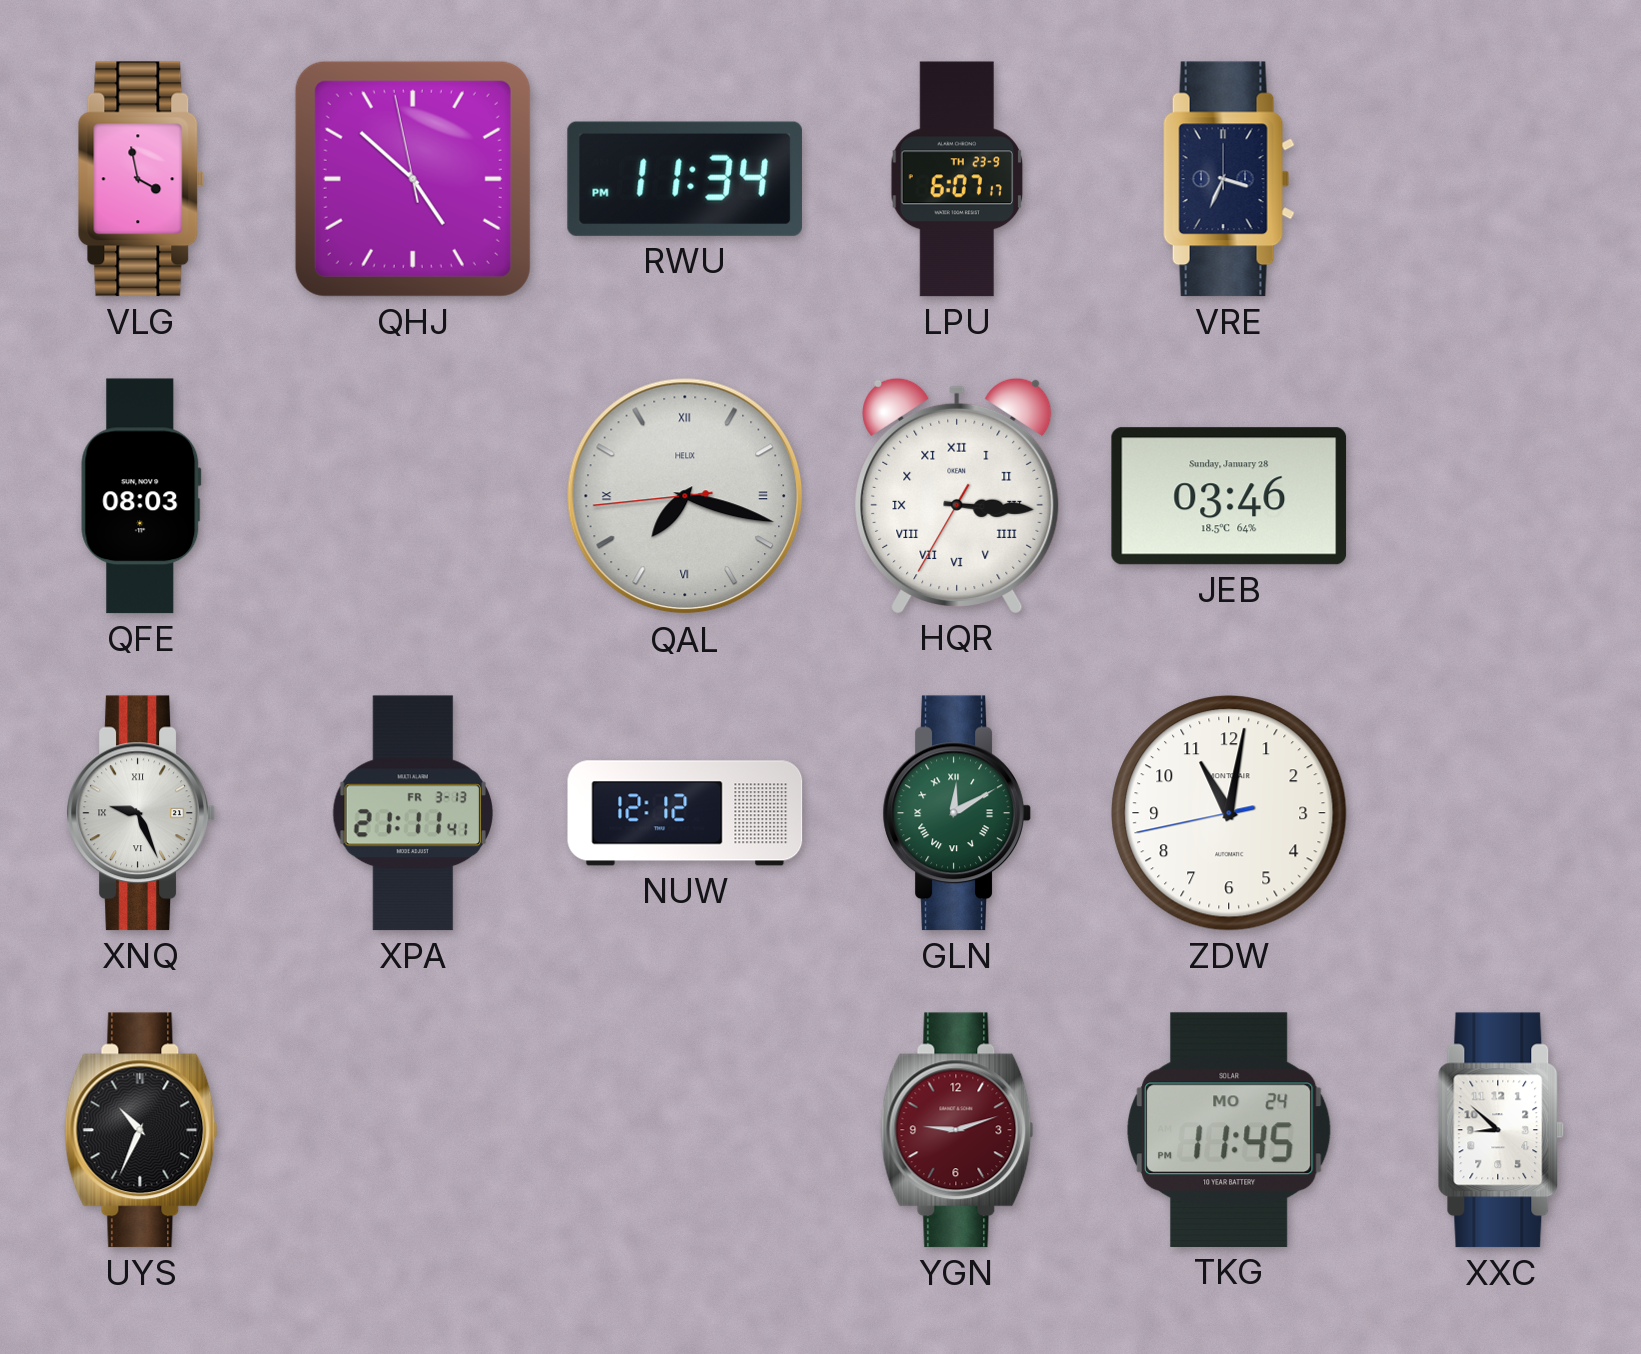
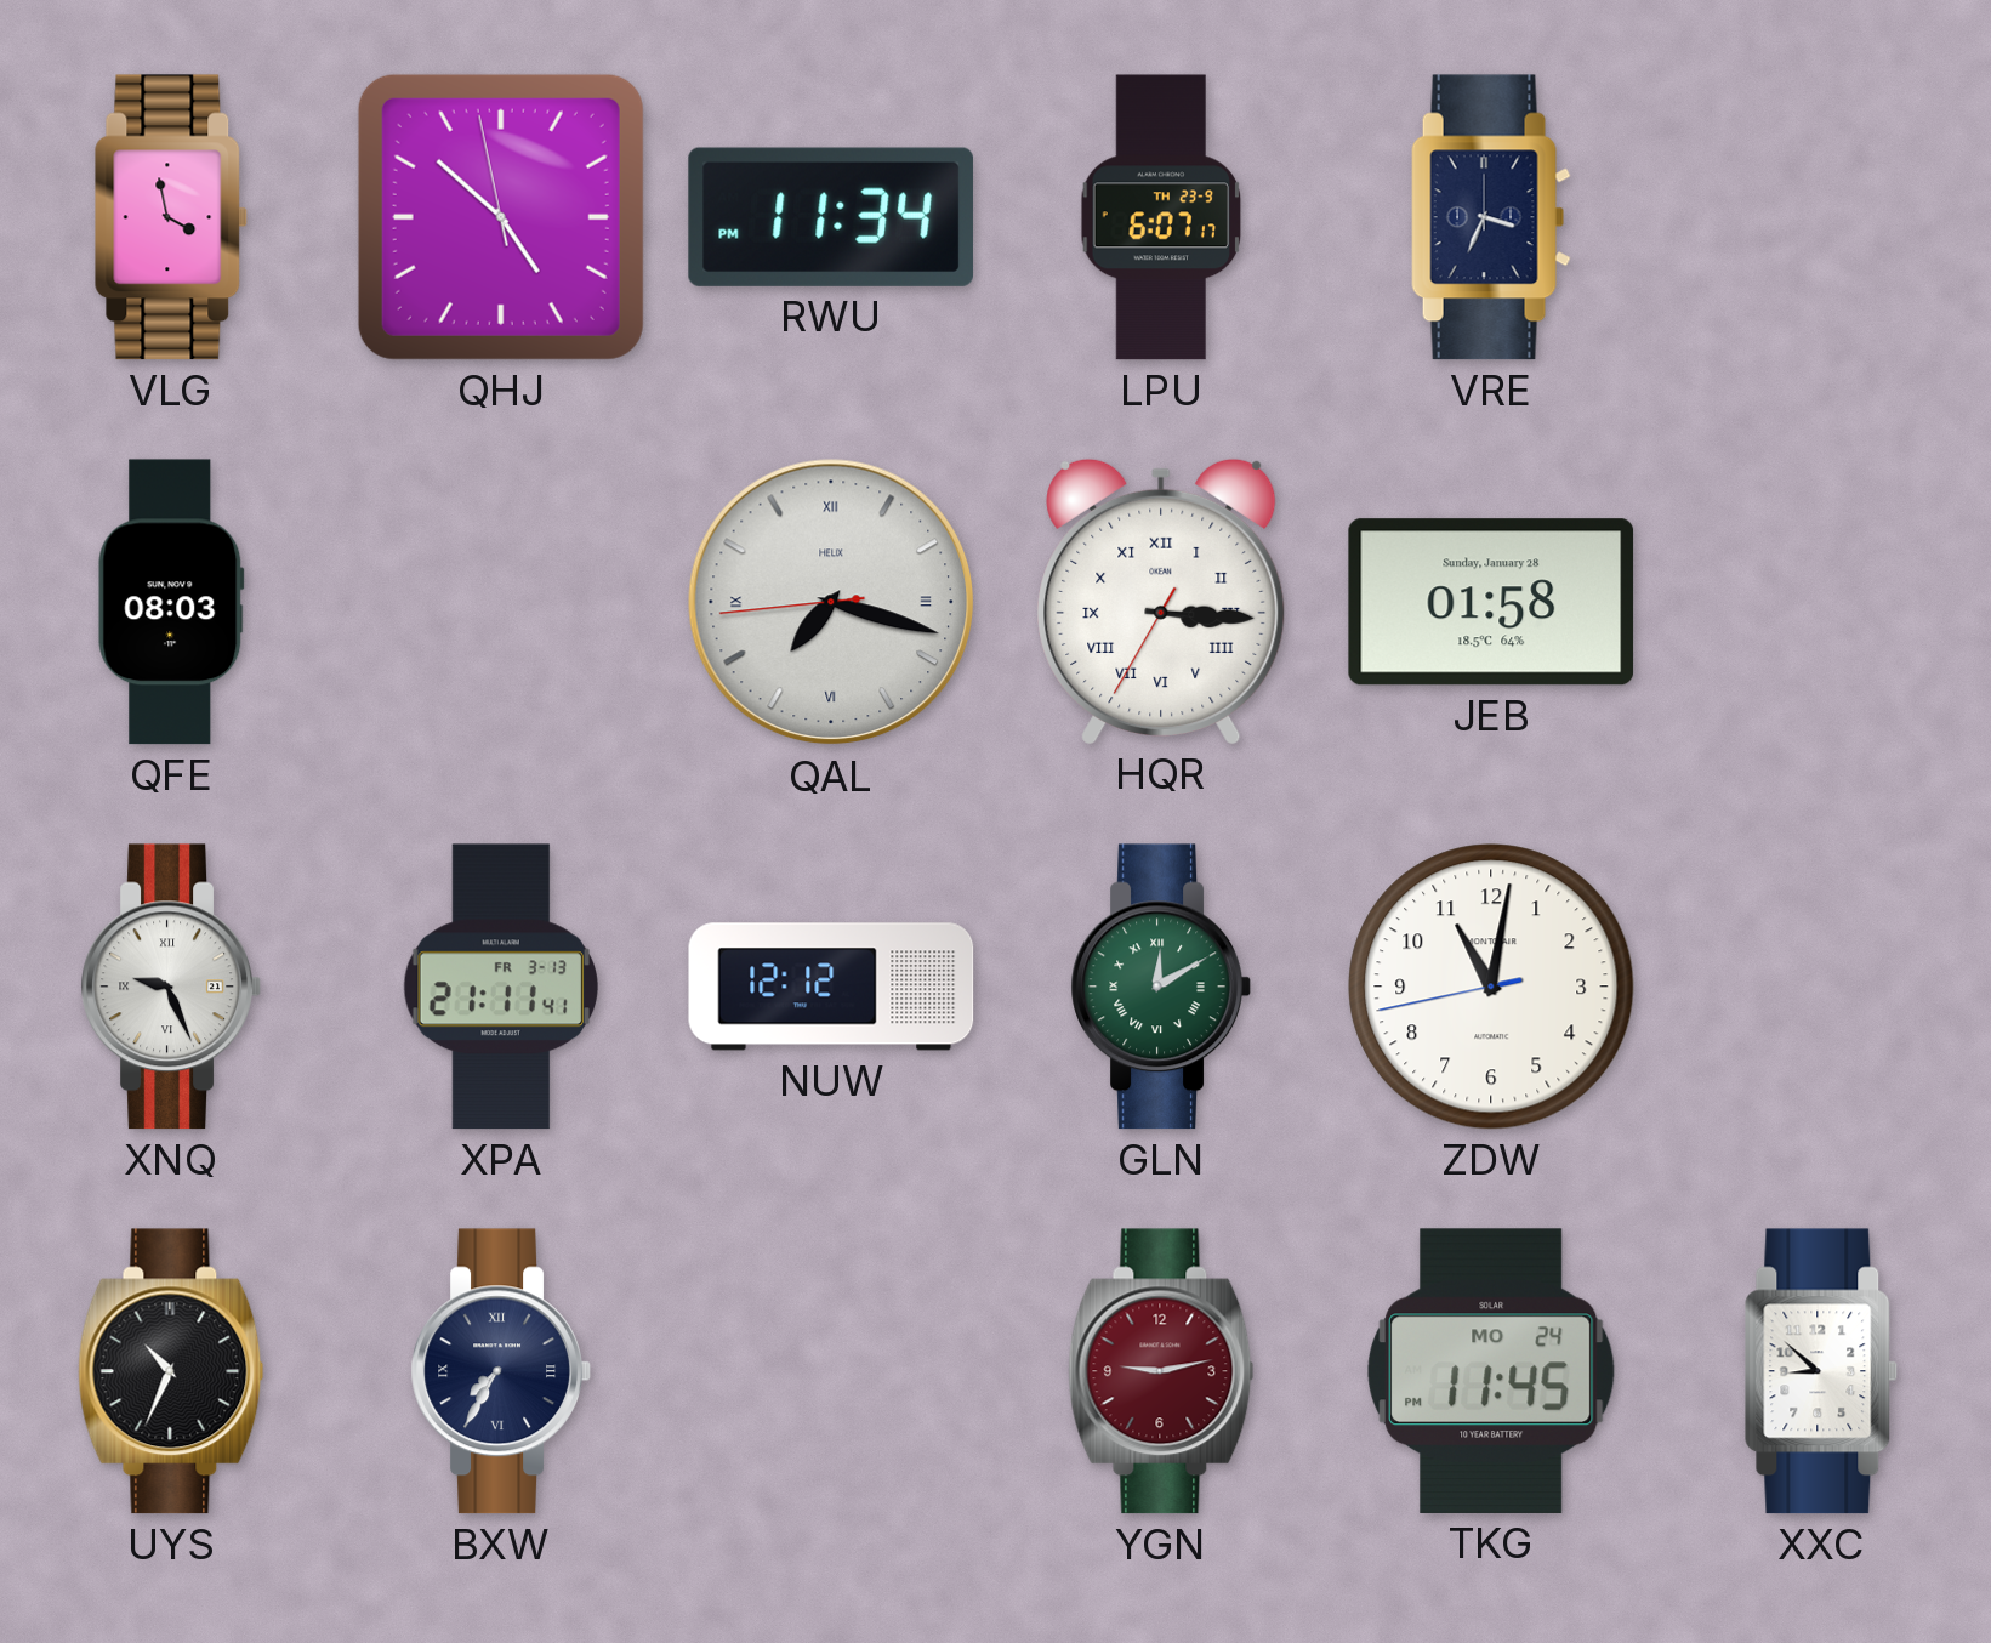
JEB: 03:46 -> 01:58 (1491, 602)
BXW: none -> 7:35 (501, 1371)
YGN: 9:12 -> 9:13 (1161, 1371)
